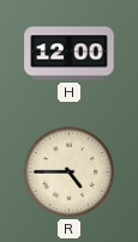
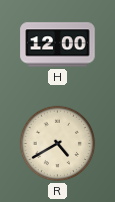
R: 4:45 -> 4:40 (58, 144)
